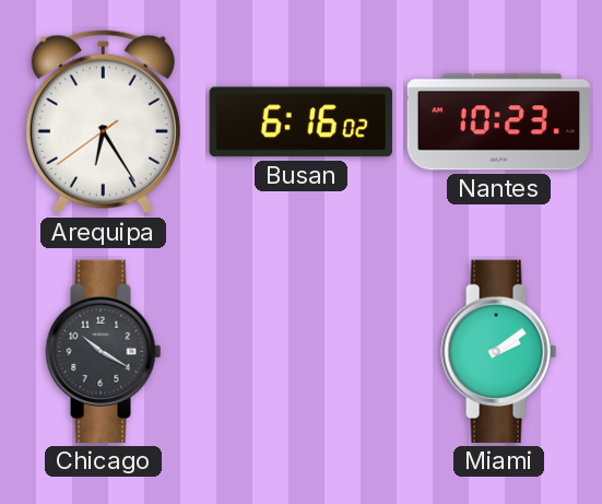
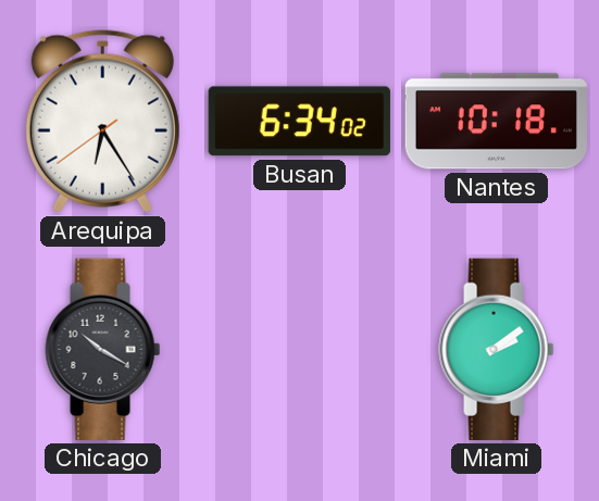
Busan: 6:16 -> 6:34 (299, 122)
Nantes: 10:23 -> 10:18 (496, 122)
